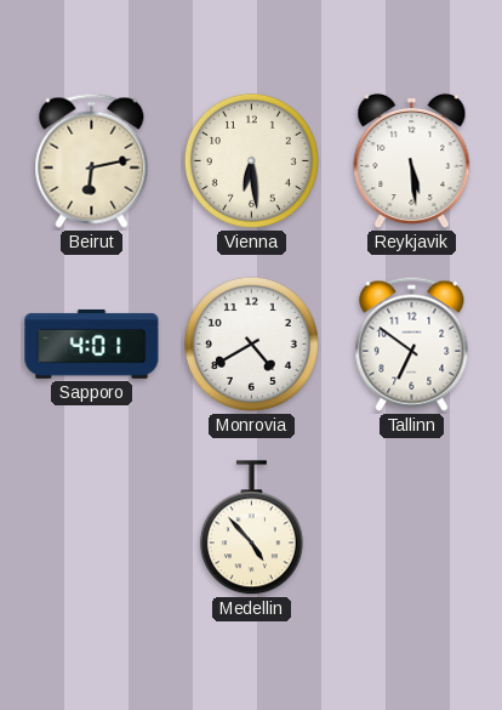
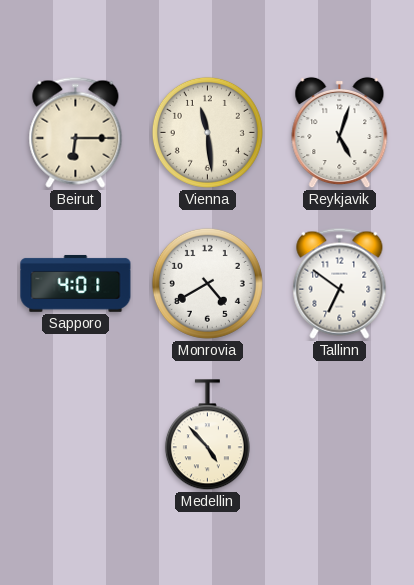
Beirut: 6:13 -> 6:15 (76, 132)
Vienna: 6:29 -> 11:29 (207, 132)
Reykjavik: 5:29 -> 5:03 (340, 133)
